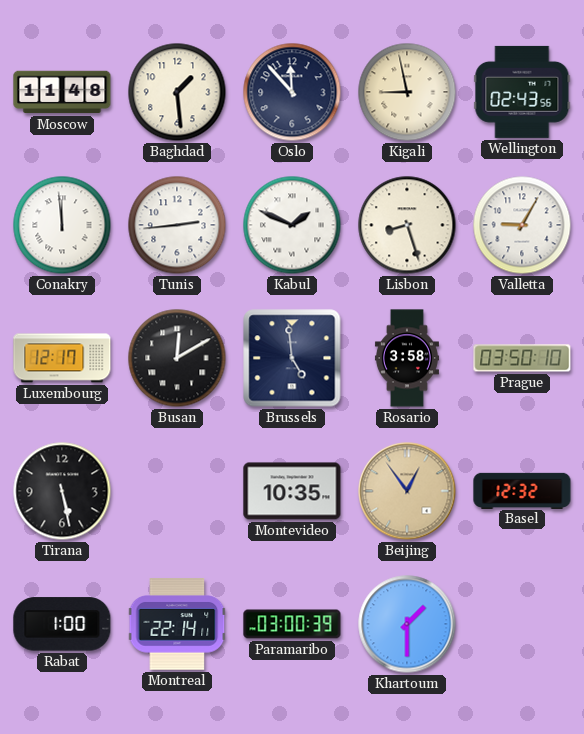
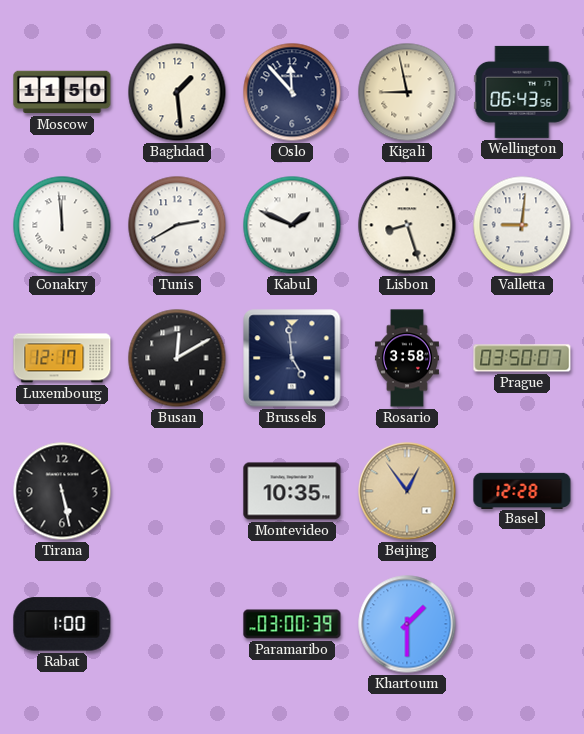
Moscow: 11:48 -> 11:50 (62, 92)
Wellington: 02:43 -> 06:43 (522, 92)
Tunis: 2:44 -> 2:40 (177, 225)
Valletta: 9:05 -> 9:01 (522, 225)
Prague: 03:50:10 -> 03:50:07 (522, 358)
Basel: 12:32 -> 12:28 (522, 490)
Montreal: 22:14 -> none (177, 624)
